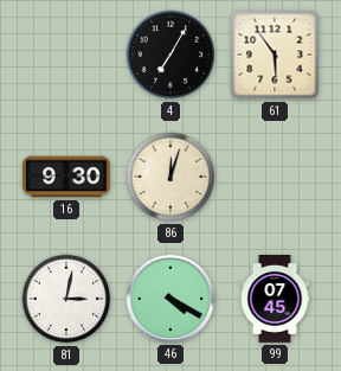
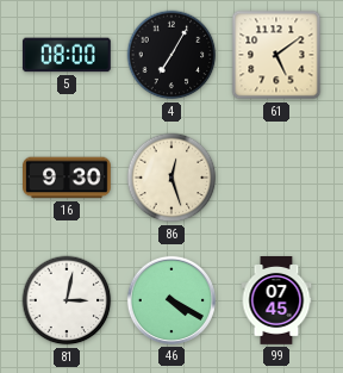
5: none -> 08:00 (67, 55)
61: 5:54 -> 5:09 (276, 55)
86: 12:03 -> 12:27 (171, 178)
